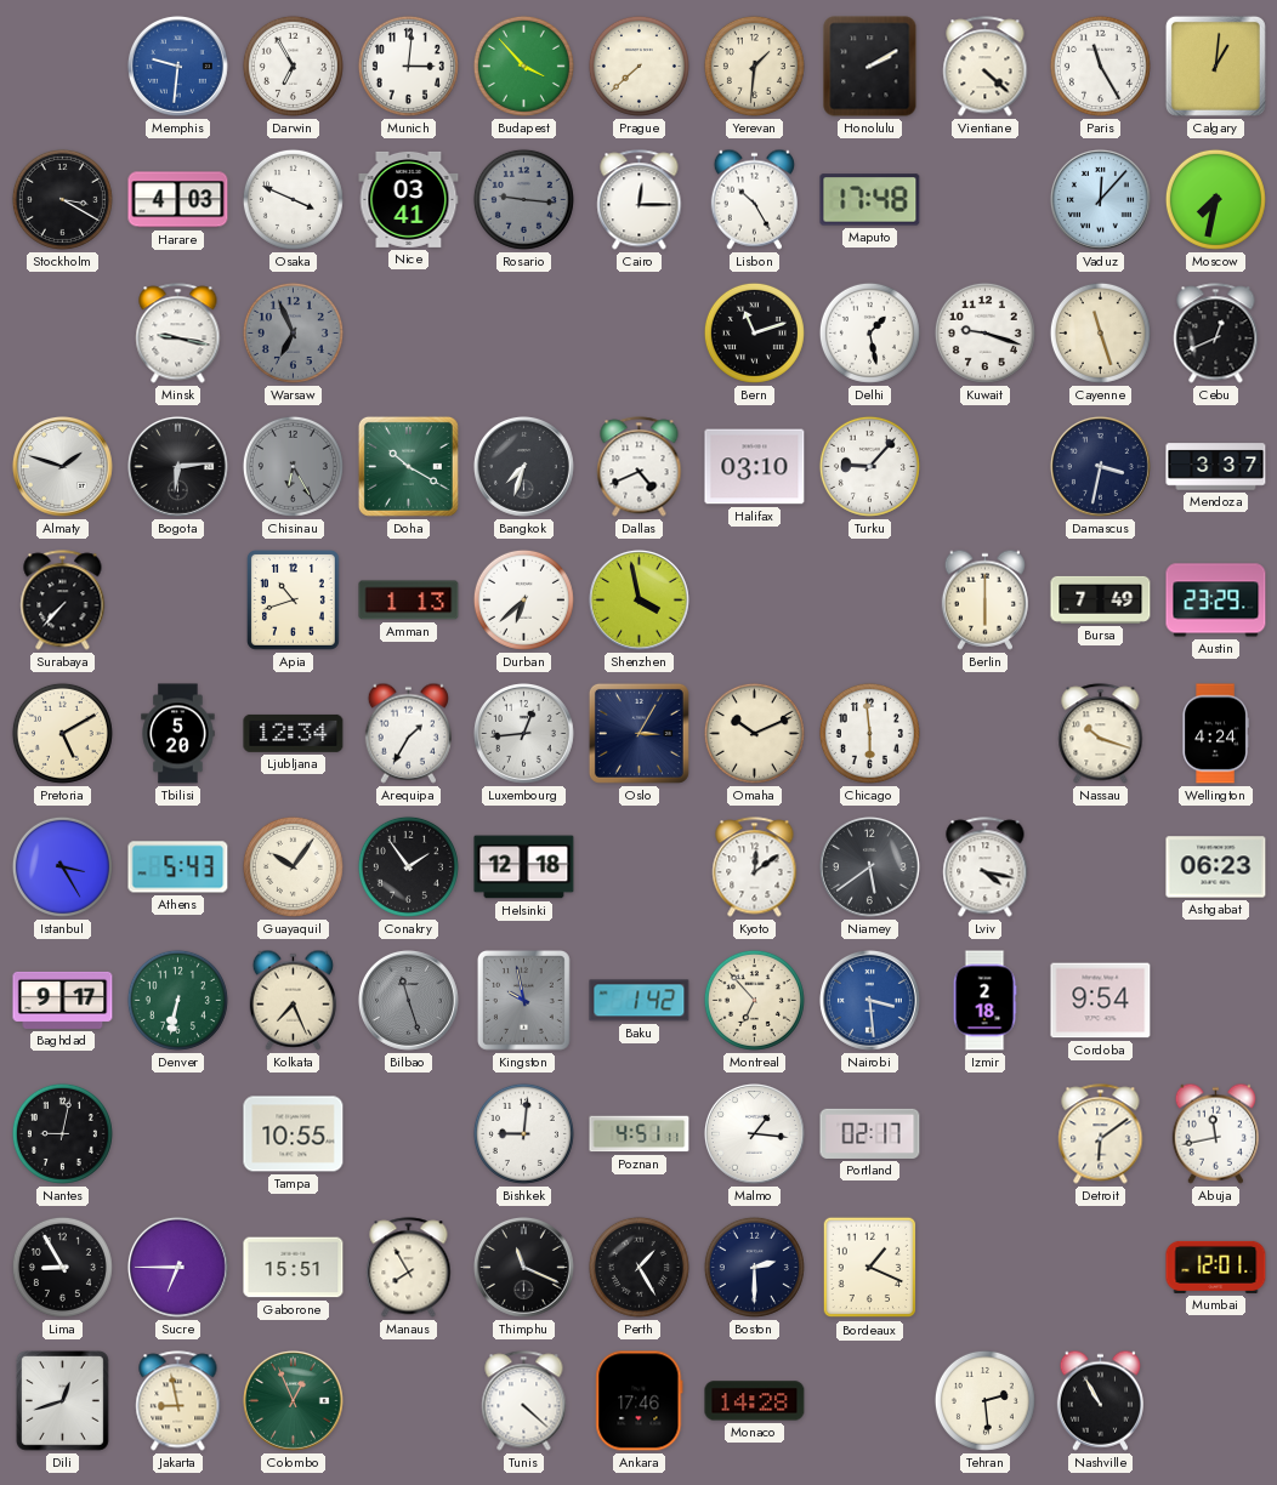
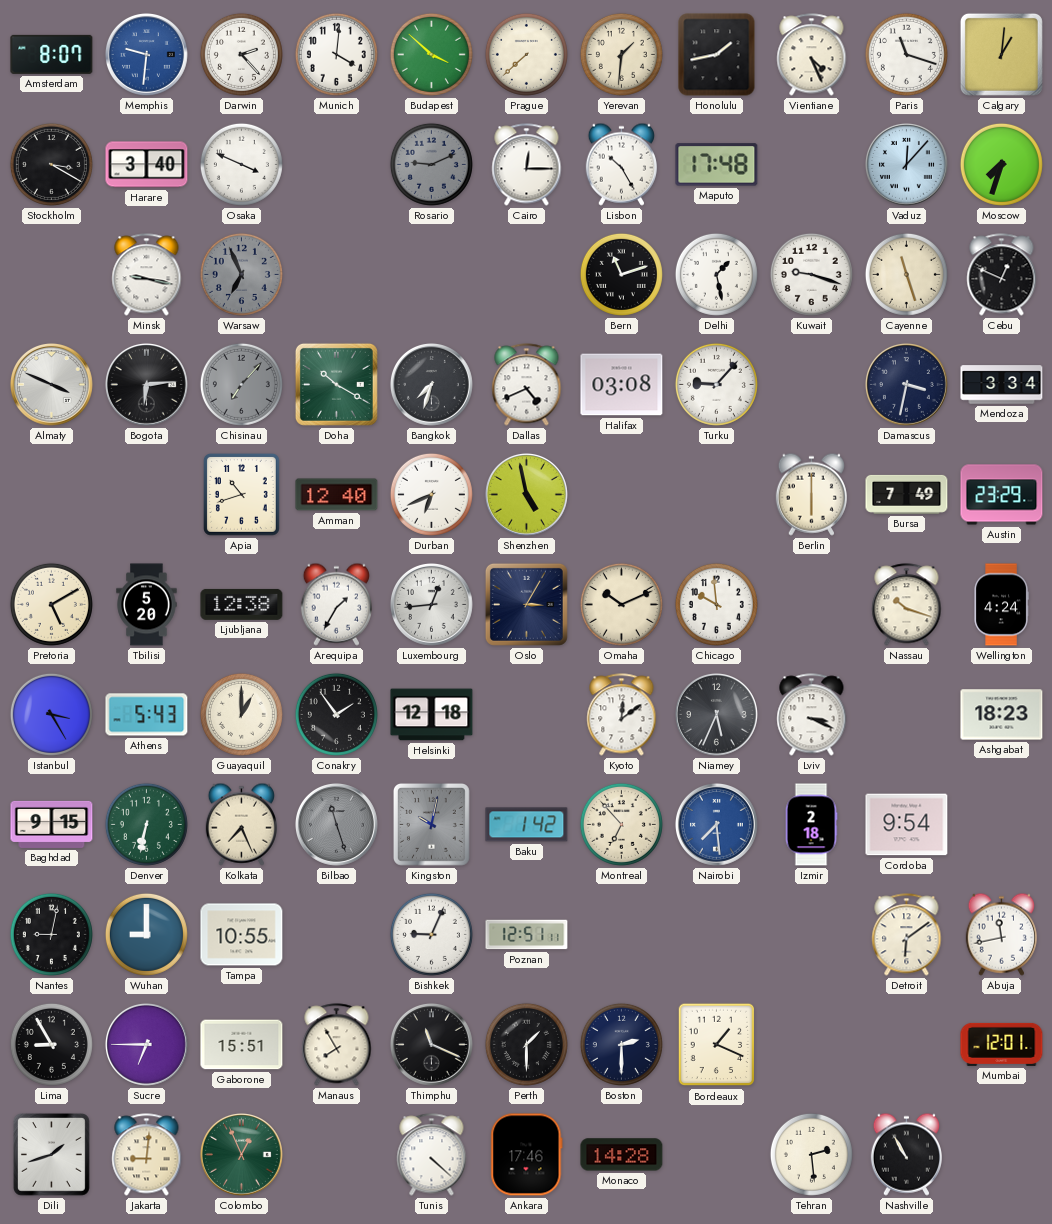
Amsterdam: none -> 8:07 (52, 54)
Darwin: 6:55 -> 2:23 (241, 54)
Munich: 3:01 -> 4:01 (336, 54)
Budapest: 3:53 -> 3:52 (431, 54)
Honolulu: 2:10 -> 1:43 (717, 55)
Vientiane: 4:22 -> 4:26 (812, 55)
Paris: 11:25 -> 11:18 (906, 54)
Harare: 4:03 -> 3:40 (147, 165)
Nice: 03:41 -> none (409, 199)
Rosario: 9:16 -> 9:11 (431, 164)
Moscow: 7:32 -> 7:33 (1001, 164)
Cebu: 12:41 -> 12:49 (1002, 275)
Almaty: 1:48 -> 3:49 (51, 384)
Chisinau: 6:25 -> 7:07 (241, 384)
Halifax: 03:10 -> 03:08 (622, 385)
Mendoza: 3:37 -> 3:34 (1002, 385)
Surabaya: 7:37 -> none (63, 601)
Amman: 1:13 -> 12:40 (337, 495)
Durban: 6:38 -> 6:41 (431, 494)
Shenzhen: 3:58 -> 4:58 (526, 494)
Ljubljana: 12:34 -> 12:38 (242, 604)
Chicago: 5:59 -> 9:59 (716, 604)
Guayaquil: 10:06 -> 1:00 (241, 714)
Niamey: 5:39 -> 5:34 (716, 714)
Lviv: 4:17 -> 3:19 (812, 715)
Ashgabat: 06:23 -> 18:23 (1002, 715)
Baghdad: 9:17 -> 9:15 (52, 824)
Kingston: 9:58 -> 10:02 (431, 825)
Nairobi: 3:29 -> 7:29 (716, 824)
Wuhan: none -> 9:00 (146, 934)
Bishkek: 9:01 -> 9:04 (431, 934)
Poznan: 4:51 -> 12:51 (527, 935)
Malmo: 1:16 -> none (754, 1133)
Portland: 02:17 -> none (870, 1133)
Perth: 1:25 -> 1:30 (526, 1044)
Dili: 12:42 -> 1:42 (51, 1155)
Jakarta: 8:58 -> 9:01 (147, 1155)
